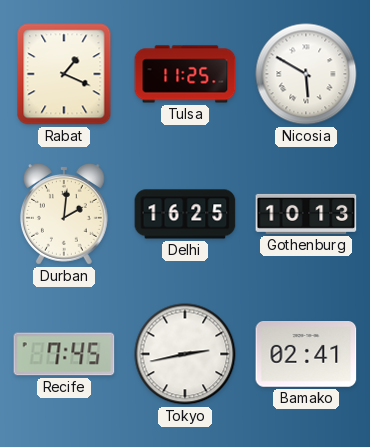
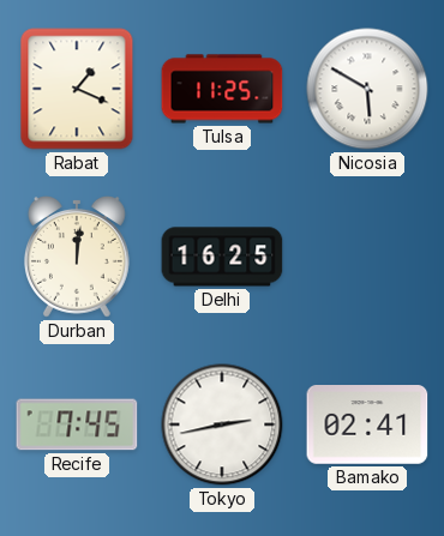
Durban: 2:01 -> 12:01 (77, 258)
Gothenburg: 10:13 -> none (306, 214)
